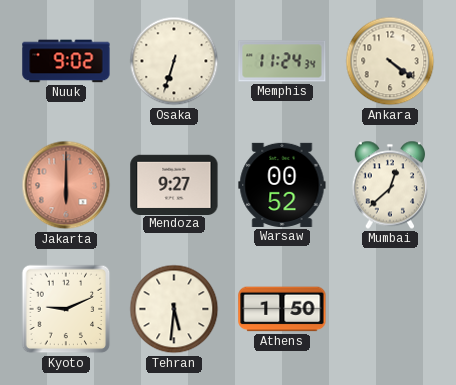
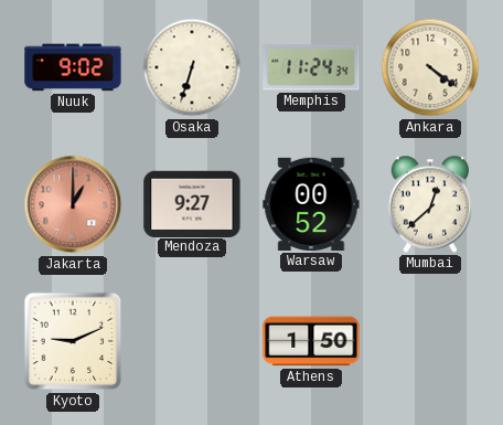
Jakarta: 6:00 -> 1:00 (73, 204)
Tehran: 5:31 -> none (174, 309)
